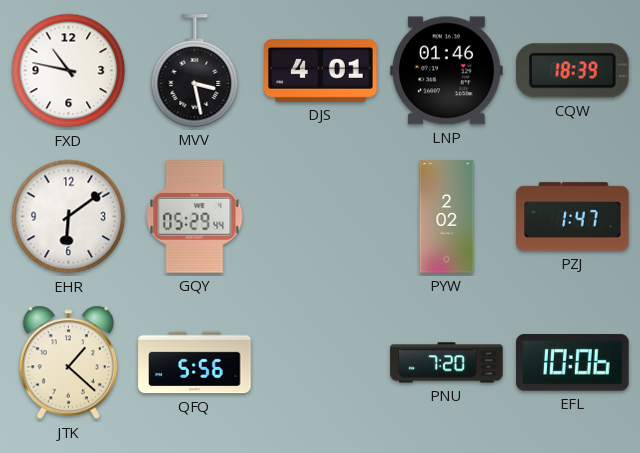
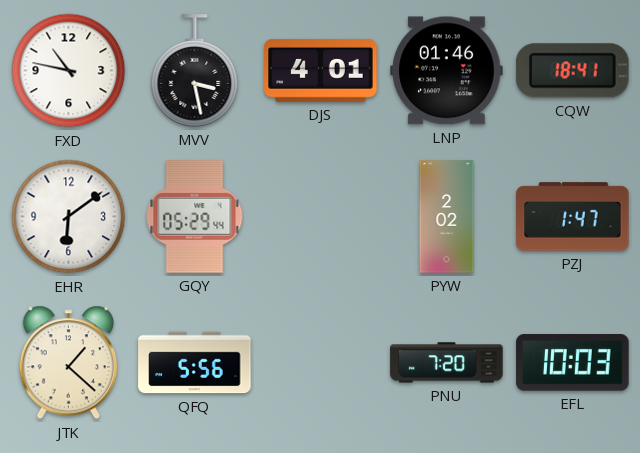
CQW: 18:39 -> 18:41 (573, 71)
EFL: 10:06 -> 10:03 (573, 363)
